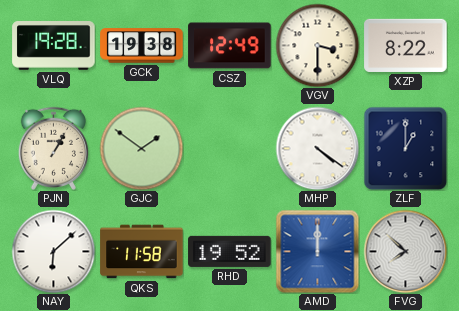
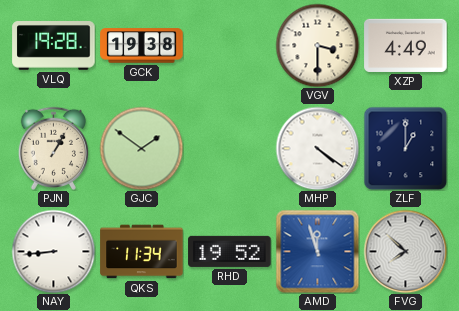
CSZ: 12:49 -> none (230, 46)
XZP: 8:22 -> 4:49 (406, 45)
NAY: 6:08 -> 8:44 (53, 251)
QKS: 11:58 -> 11:34 (142, 252)
AMD: 12:00 -> 11:57 (317, 251)
